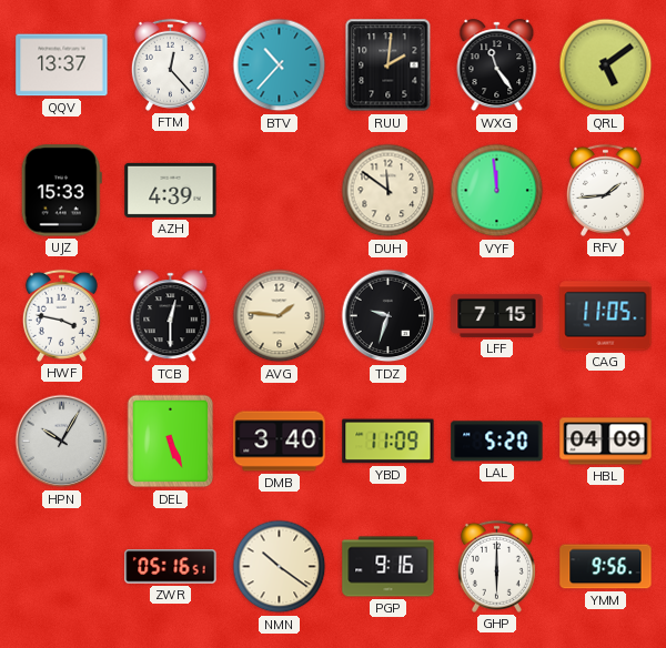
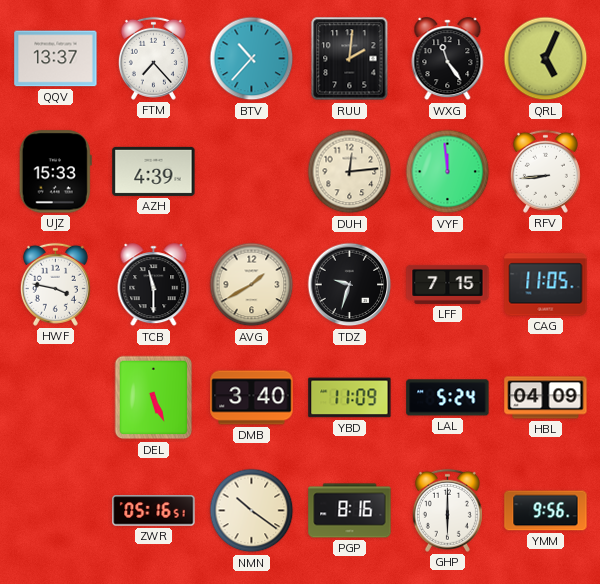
FTM: 12:23 -> 7:23 (153, 58)
QRL: 5:09 -> 5:04 (546, 59)
DUH: 11:51 -> 12:14 (350, 172)
RFV: 1:44 -> 8:44 (545, 171)
TCB: 12:30 -> 11:30 (154, 285)
AVG: 1:46 -> 1:40 (252, 285)
HPN: 10:05 -> none (62, 442)
LAL: 5:20 -> 5:24 (448, 398)
PGP: 9:16 -> 8:16 (350, 511)
